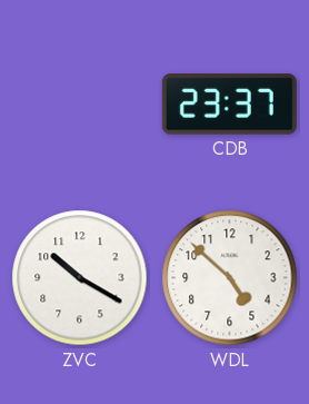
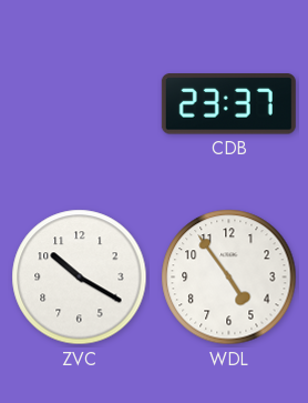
WDL: 4:52 -> 4:54 (229, 278)
